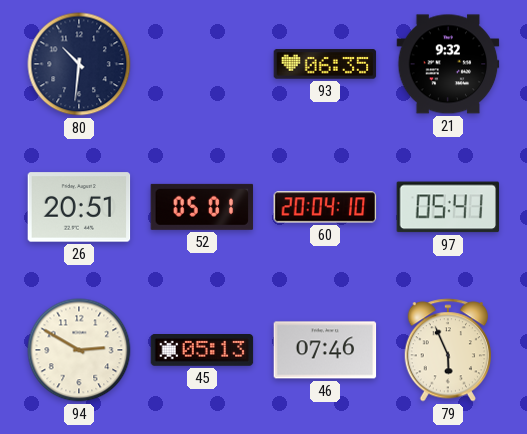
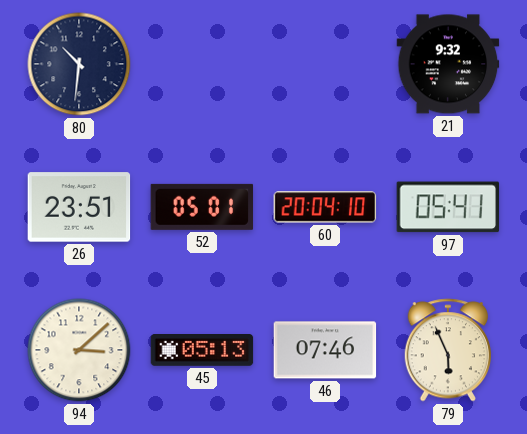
93: 06:35 -> none (325, 64)
26: 20:51 -> 23:51 (79, 207)
94: 2:50 -> 3:08 (79, 350)
